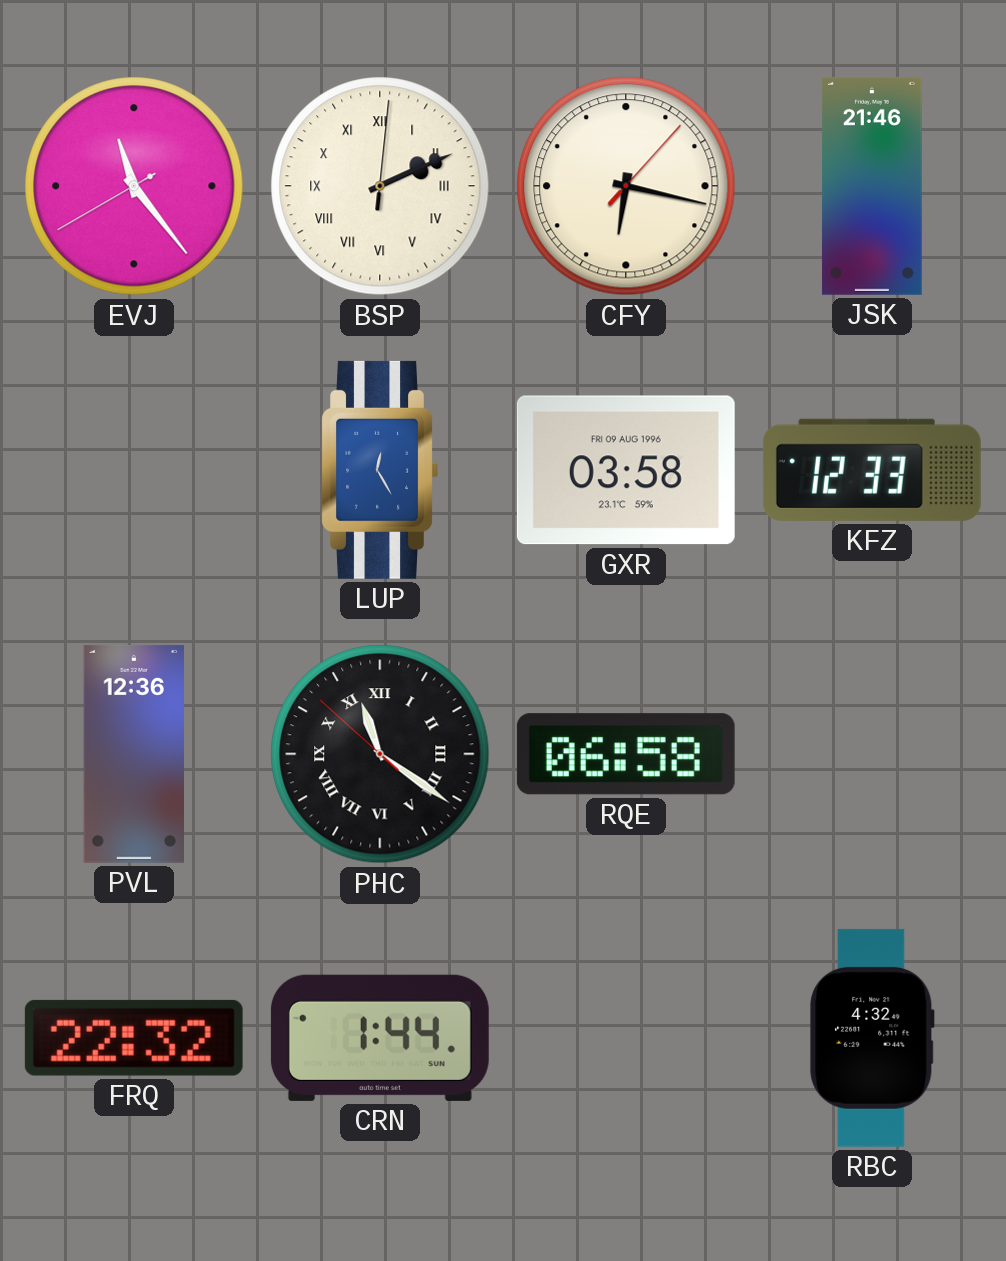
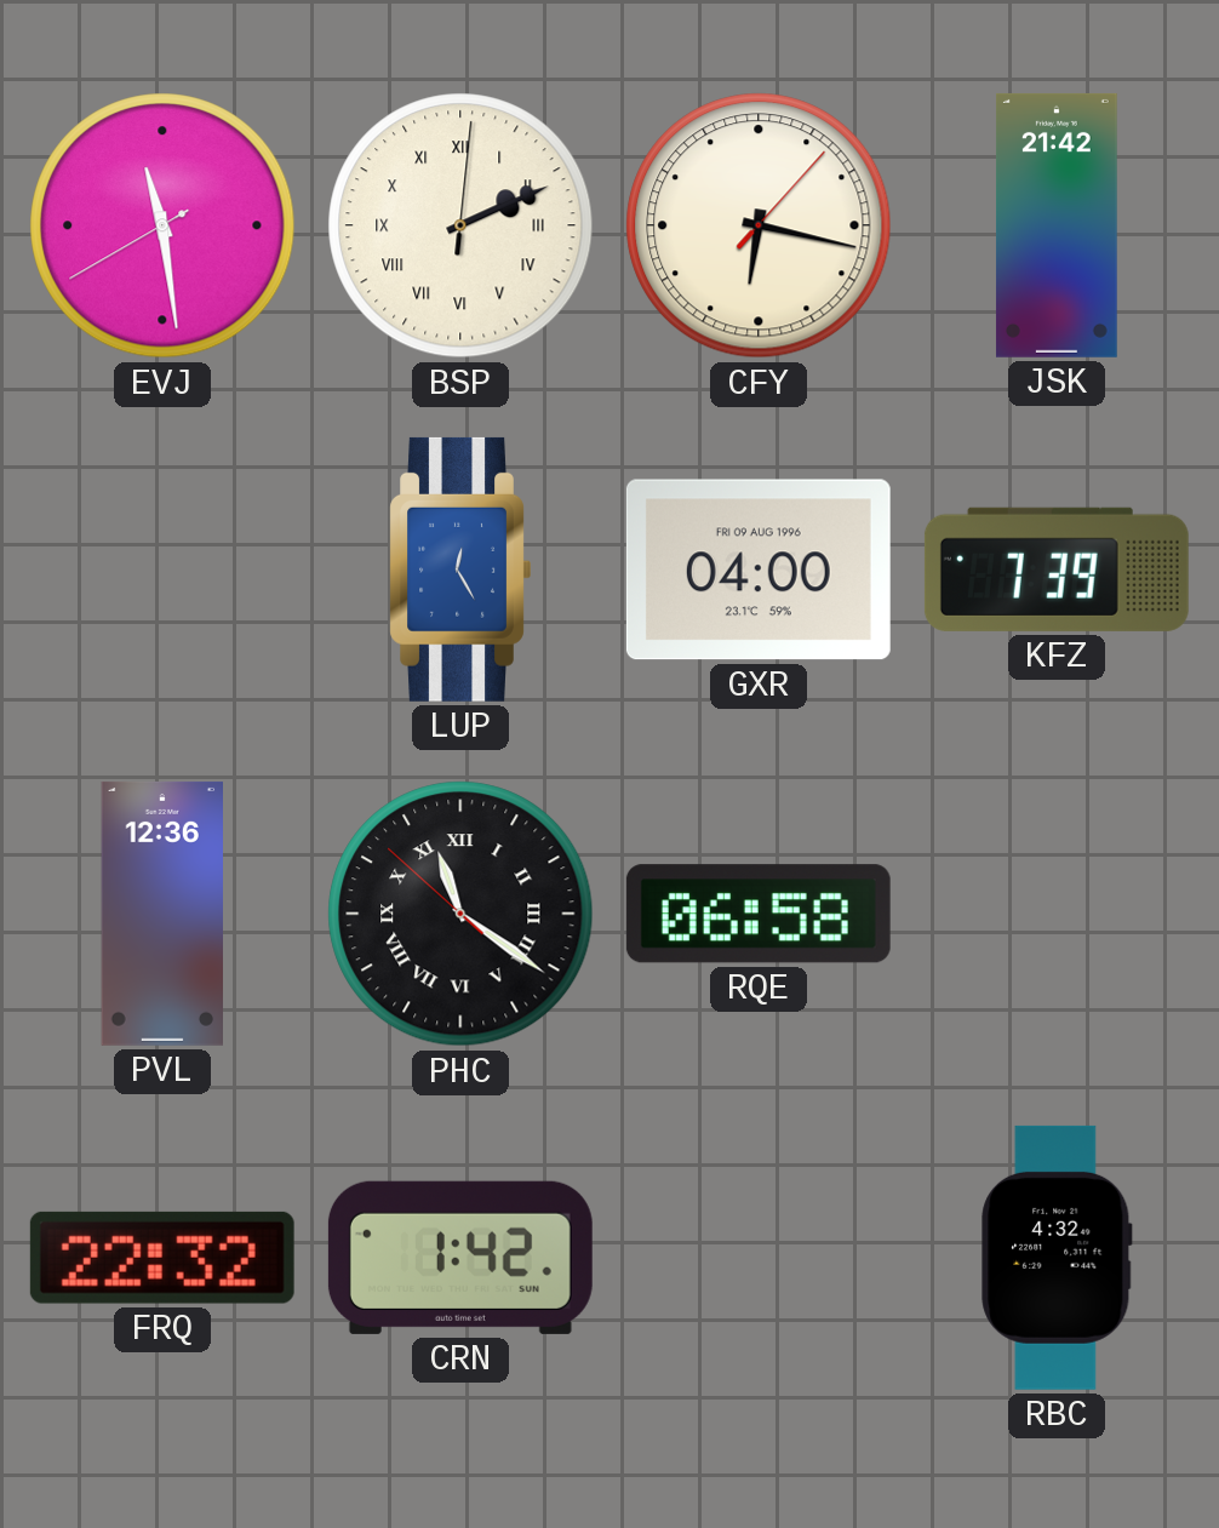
EVJ: 11:23 -> 11:28 (162, 225)
JSK: 21:46 -> 21:42 (1057, 225)
GXR: 03:58 -> 04:00 (759, 570)
KFZ: 12:33 -> 7:39 (1057, 570)
CRN: 1:44 -> 1:42 (460, 1258)
